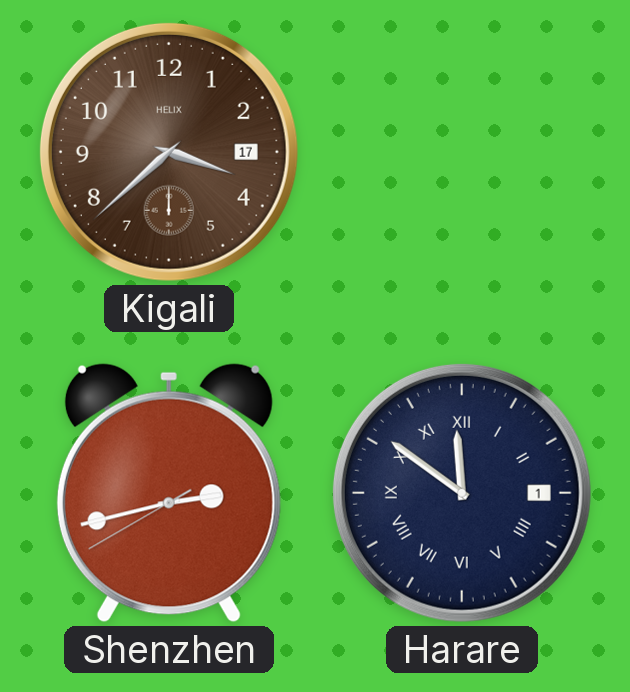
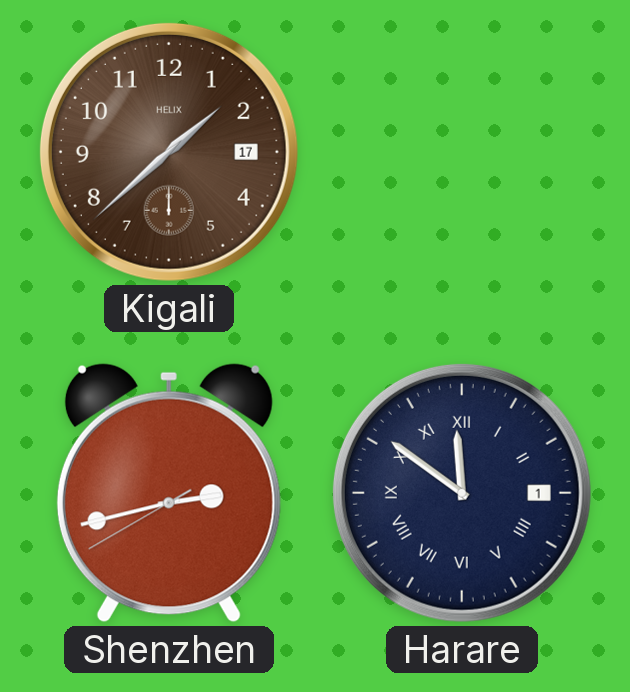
Kigali: 3:38 -> 1:38 (169, 152)
